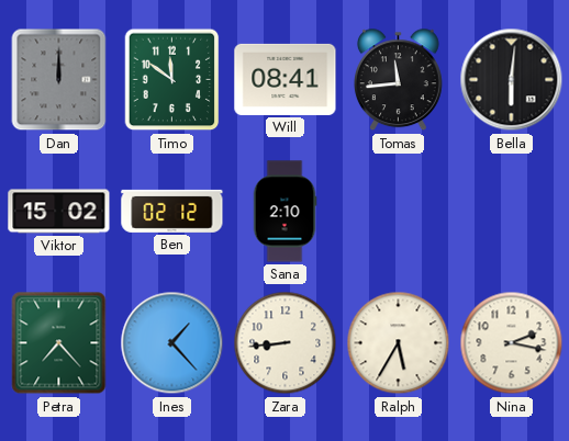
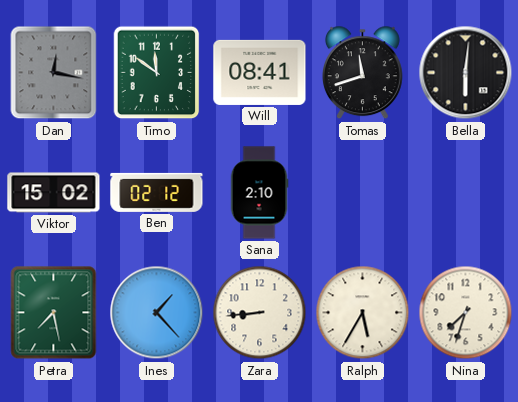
Dan: 12:00 -> 12:17 (54, 73)
Tomas: 11:44 -> 11:42 (362, 73)
Petra: 7:23 -> 7:28 (54, 313)
Nina: 2:17 -> 7:33 (466, 313)
